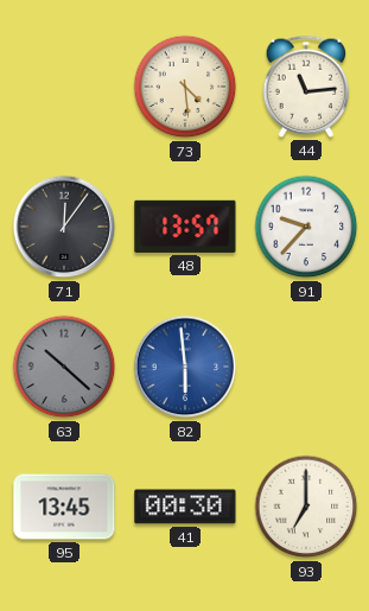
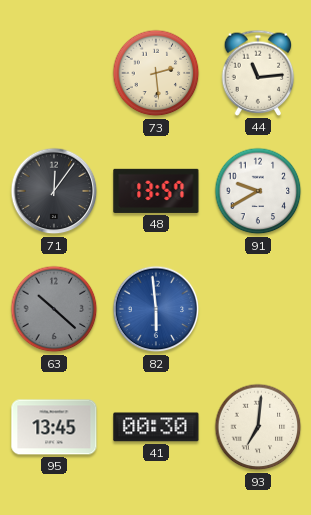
73: 4:29 -> 2:29 (156, 73)
91: 9:37 -> 9:40 (258, 191)
93: 7:00 -> 7:01 (258, 427)
